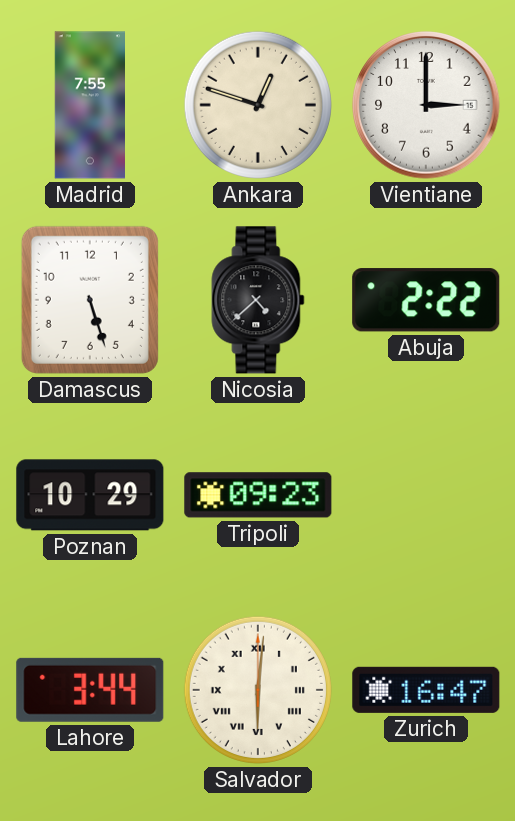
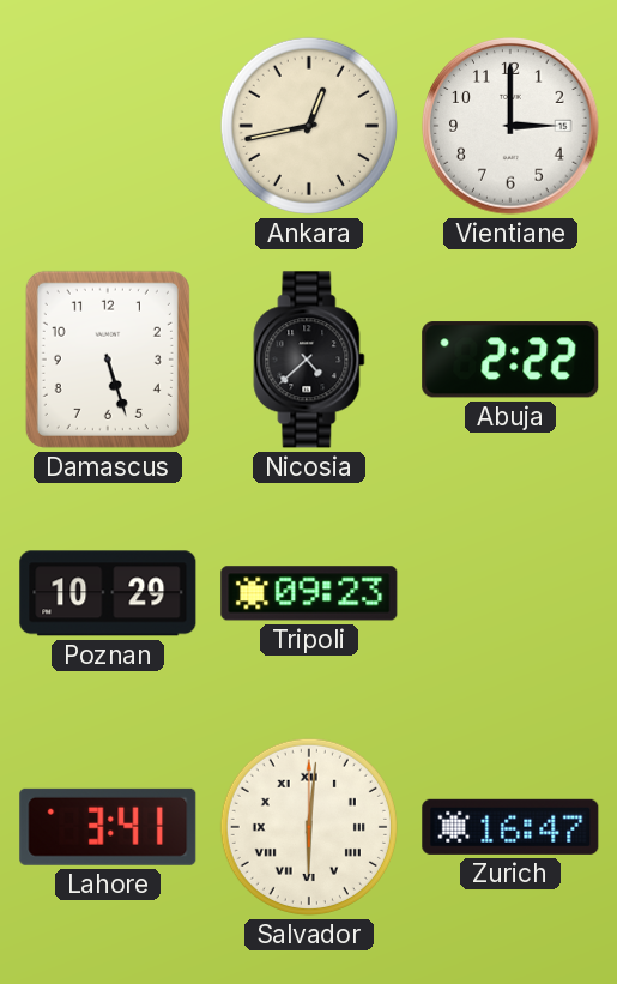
Madrid: 7:55 -> none (90, 105)
Ankara: 12:48 -> 12:43 (309, 126)
Lahore: 3:44 -> 3:41 (108, 827)
